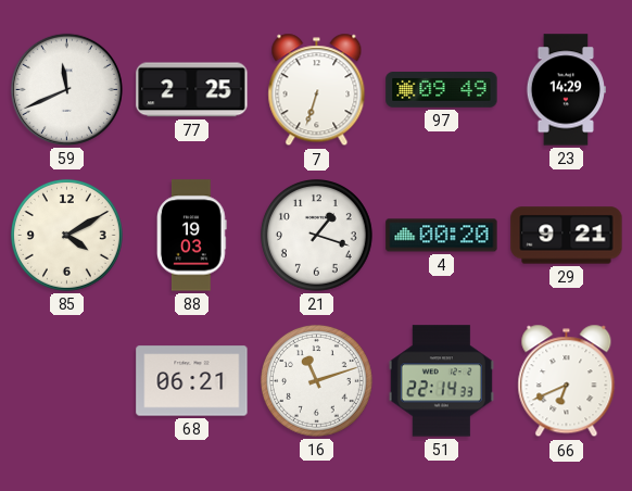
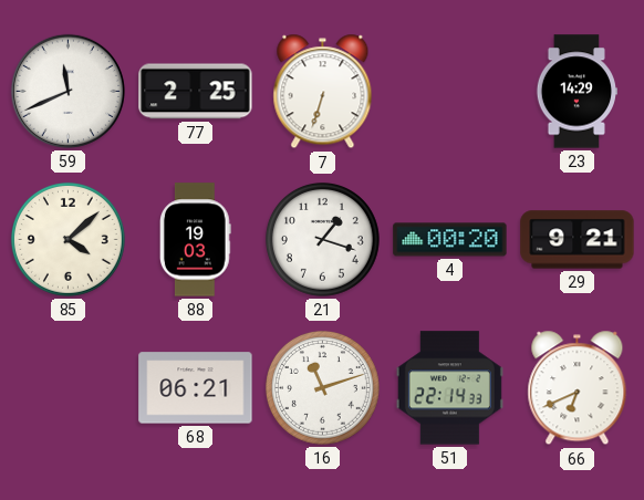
97: 09:49 -> none (442, 90)
85: 4:10 -> 4:08 (67, 239)
